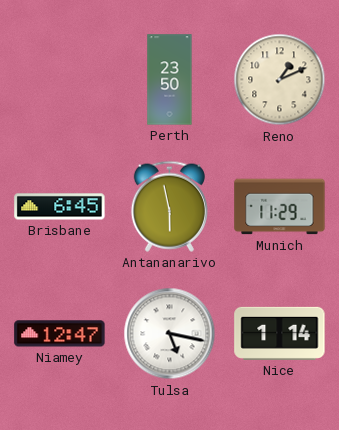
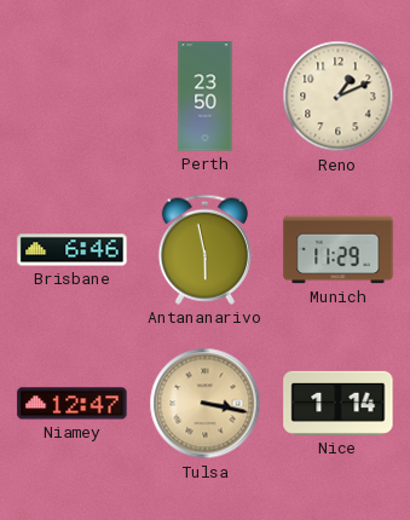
Brisbane: 6:45 -> 6:46 (73, 250)
Tulsa: 5:17 -> 3:17 (206, 404)
Tulsa dial: white -> champagne (206, 404)
